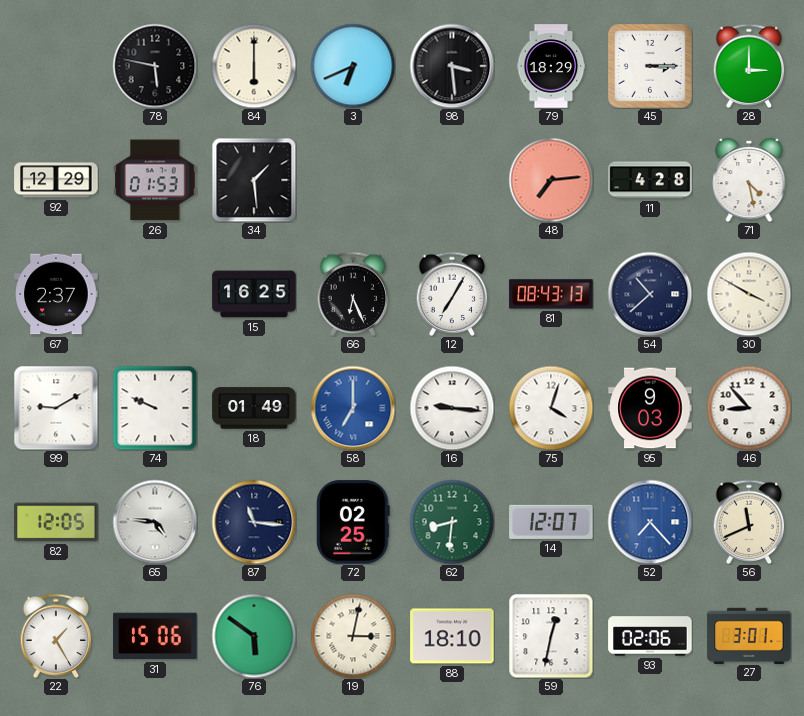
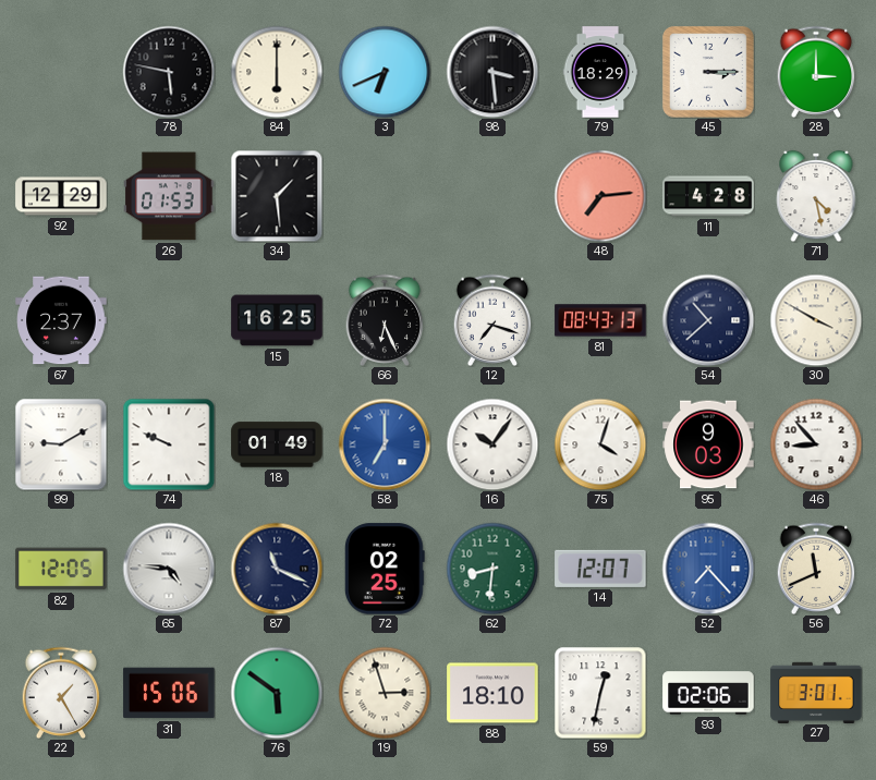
12: 7:05 -> 7:18 (492, 320)
16: 9:16 -> 10:06 (492, 444)
87: 11:16 -> 11:19 (277, 569)
19: 3:02 -> 2:57 (385, 693)
